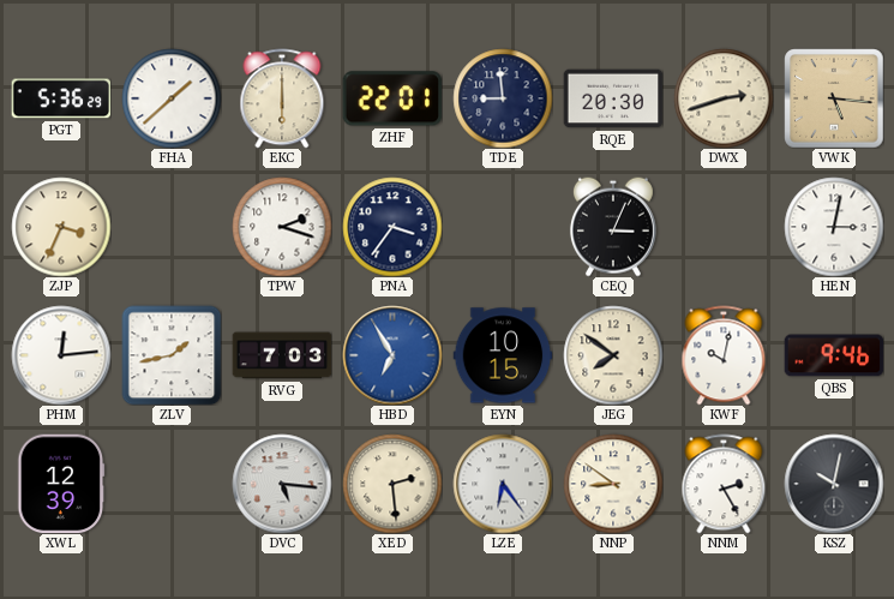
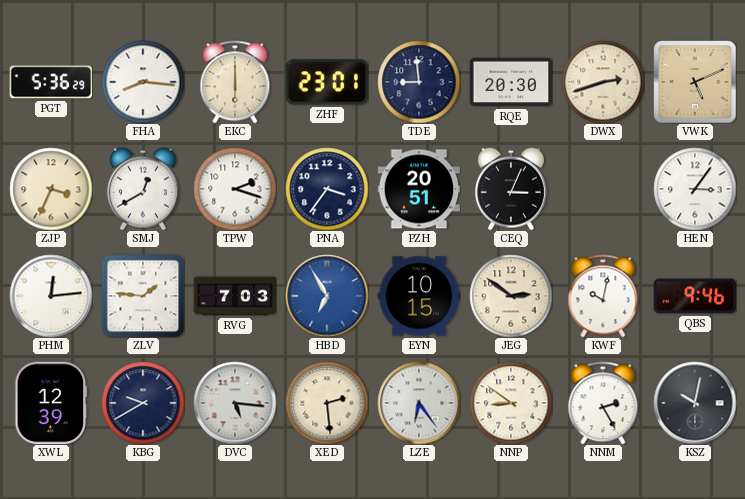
FHA: 1:38 -> 8:16 (143, 82)
ZHF: 22:01 -> 23:01 (327, 82)
VWK: 5:16 -> 5:11 (695, 82)
SMJ: none -> 12:40 (143, 189)
PZH: none -> 20:51 (419, 189)
HEN: 3:02 -> 3:06 (695, 189)
ZLV: 1:43 -> 1:46 (143, 296)
JEG: 7:51 -> 2:51 (511, 296)
KBG: none -> 9:40 (143, 403)
